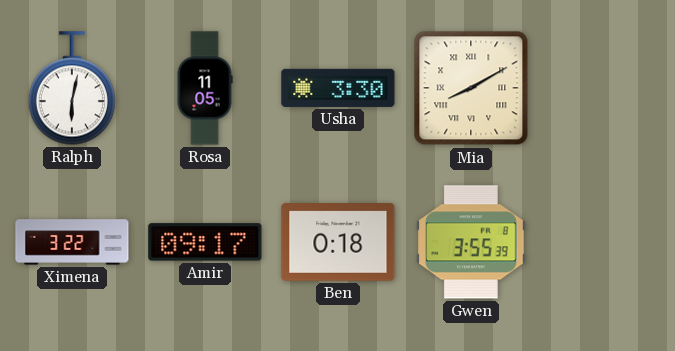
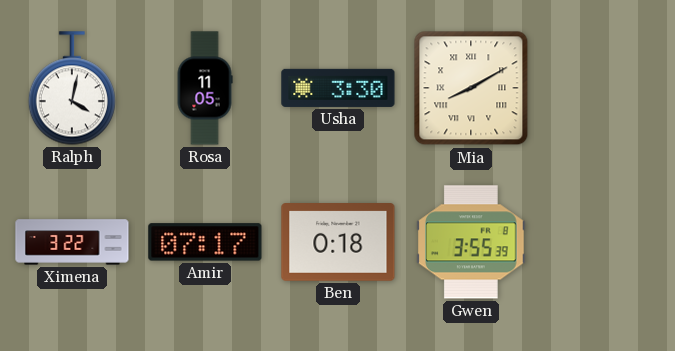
Ralph: 6:02 -> 4:02 (72, 88)
Amir: 09:17 -> 07:17 (205, 242)
